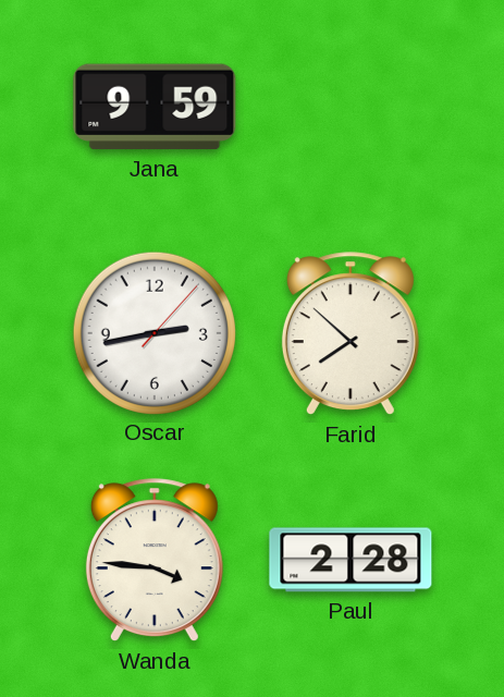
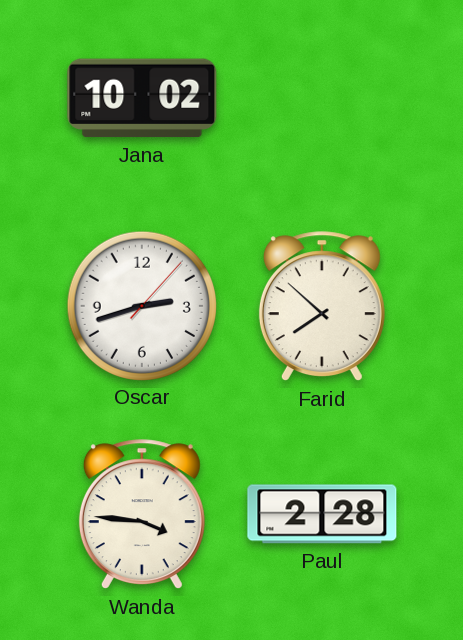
Jana: 9:59 -> 10:02 (142, 98)
Oscar: 2:43 -> 2:42 (141, 305)
